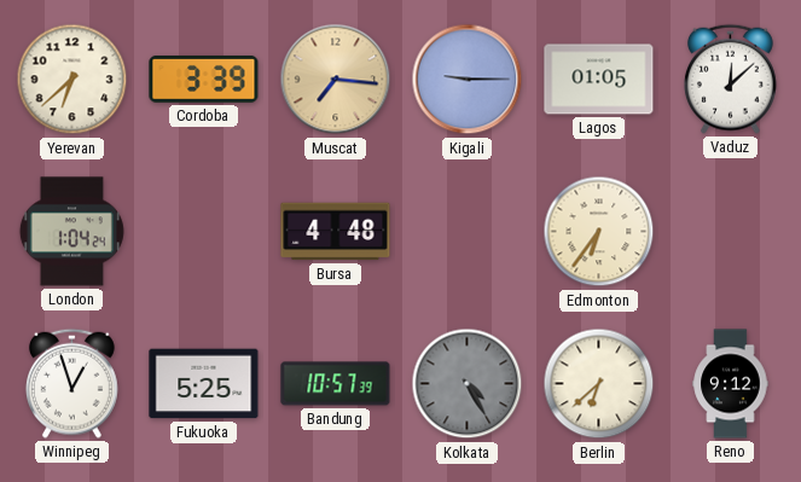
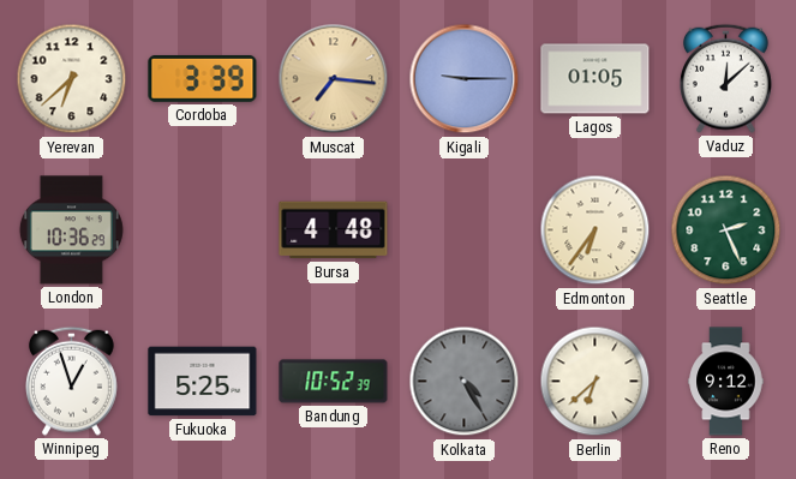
London: 1:04 -> 10:36 (71, 230)
Seattle: none -> 2:26 (726, 230)
Bandung: 10:57 -> 10:52 (334, 382)
